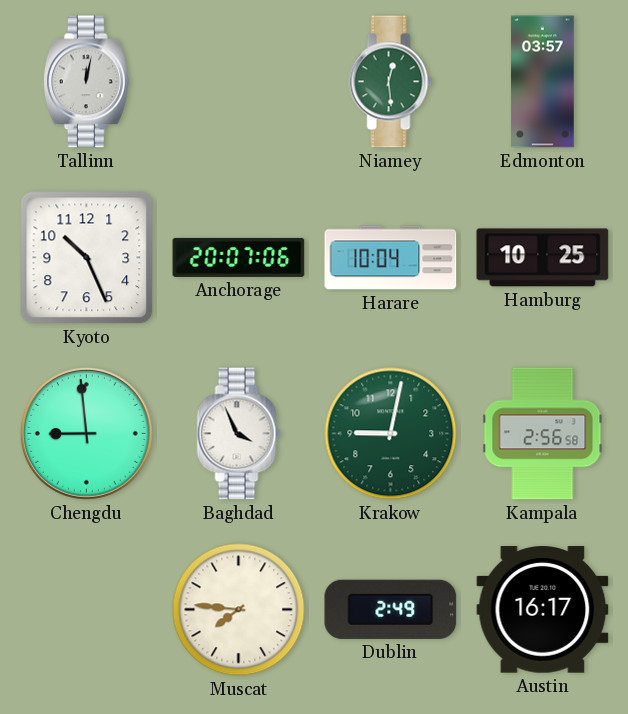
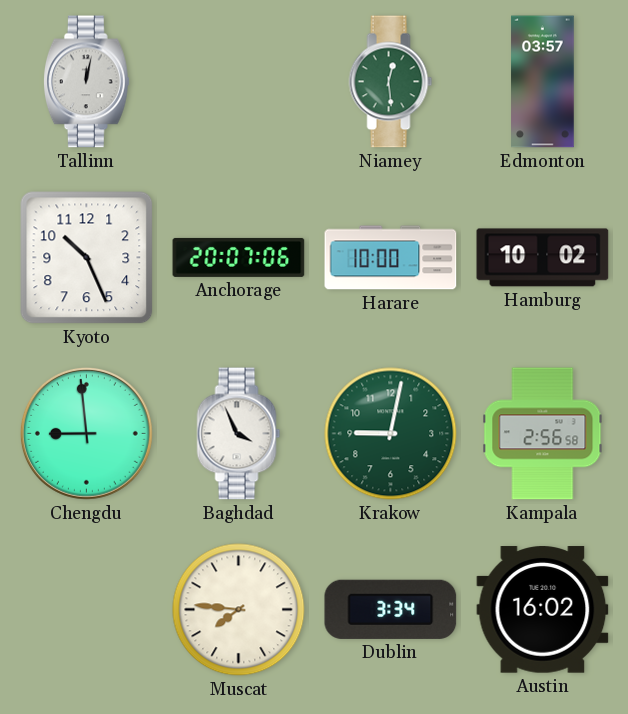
Harare: 10:04 -> 10:00 (391, 258)
Hamburg: 10:25 -> 10:02 (543, 258)
Dublin: 2:49 -> 3:34 (391, 609)
Austin: 16:17 -> 16:02 (543, 610)
